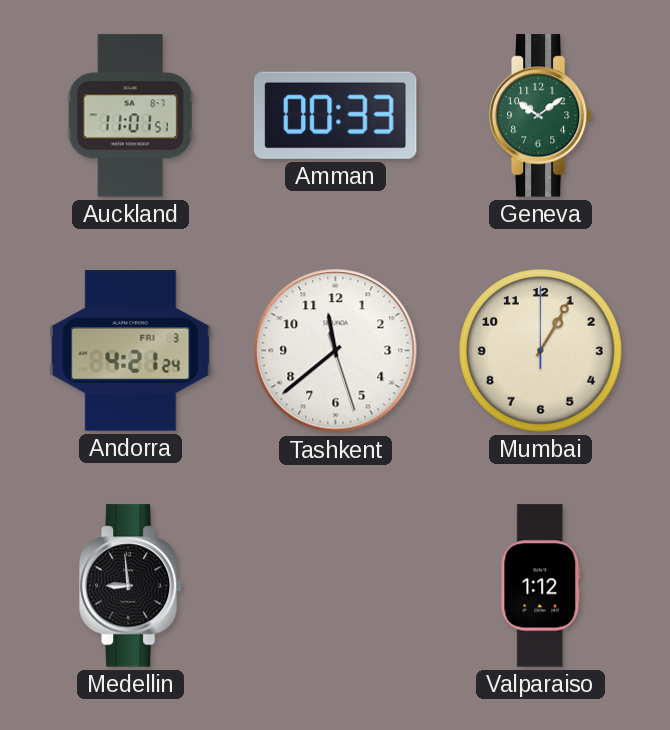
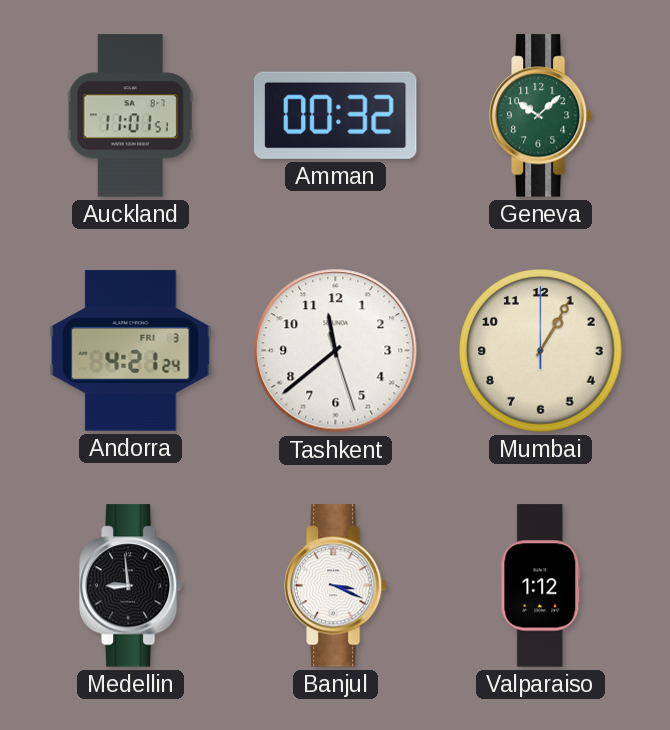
Amman: 00:33 -> 00:32 (335, 115)
Geneva: 10:09 -> 10:08 (541, 116)
Banjul: none -> 3:19 (336, 586)
